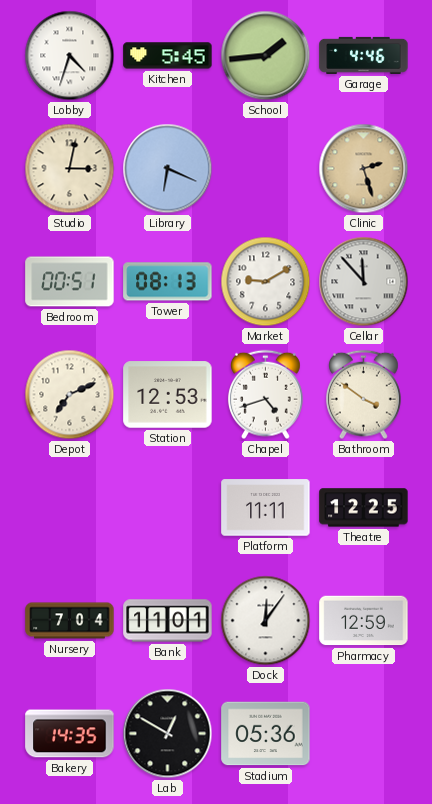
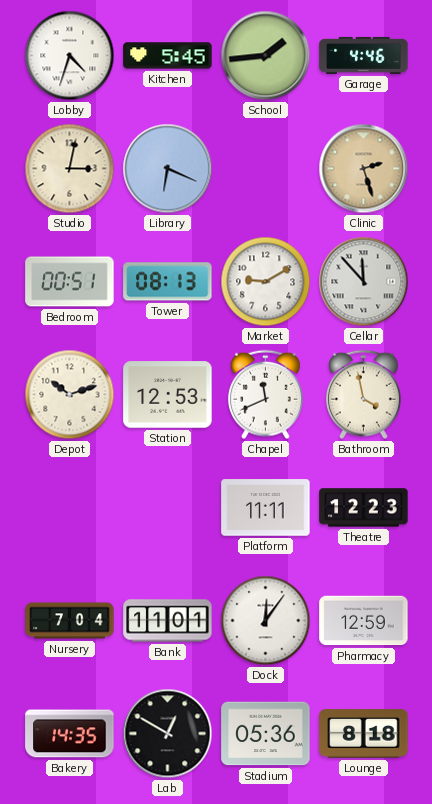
Depot: 7:11 -> 10:12 (70, 395)
Chapel: 4:42 -> 11:41 (265, 395)
Bathroom: 3:51 -> 3:58 (363, 395)
Theatre: 12:25 -> 12:23 (364, 508)
Lounge: none -> 8:18 (364, 734)
